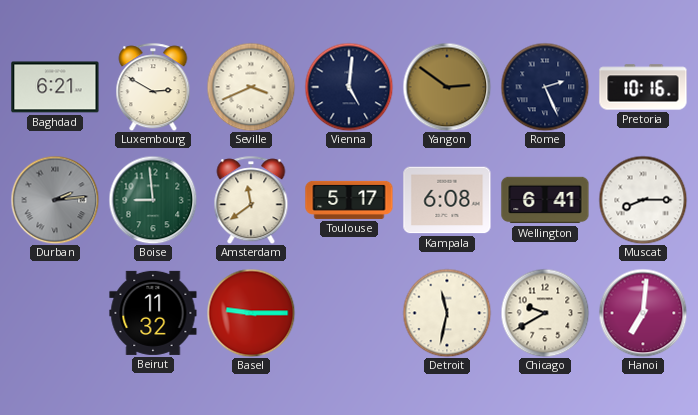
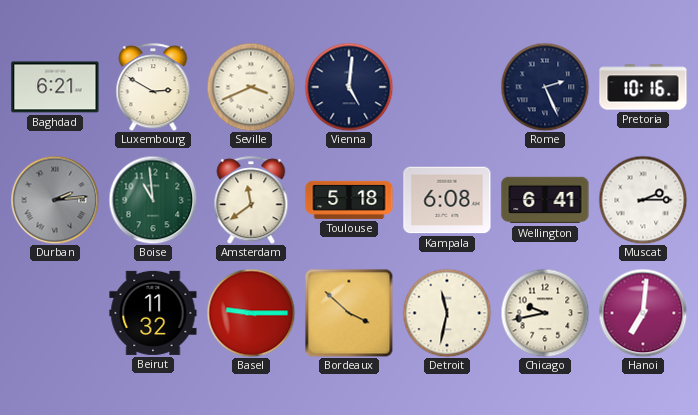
Yangon: 2:51 -> none (447, 87)
Boise: 8:59 -> 10:59 (153, 200)
Toulouse: 5:17 -> 5:18 (349, 200)
Muscat: 8:15 -> 2:15 (643, 200)
Bordeaux: none -> 3:52 (349, 313)
Chicago: 9:40 -> 9:43 (545, 313)
